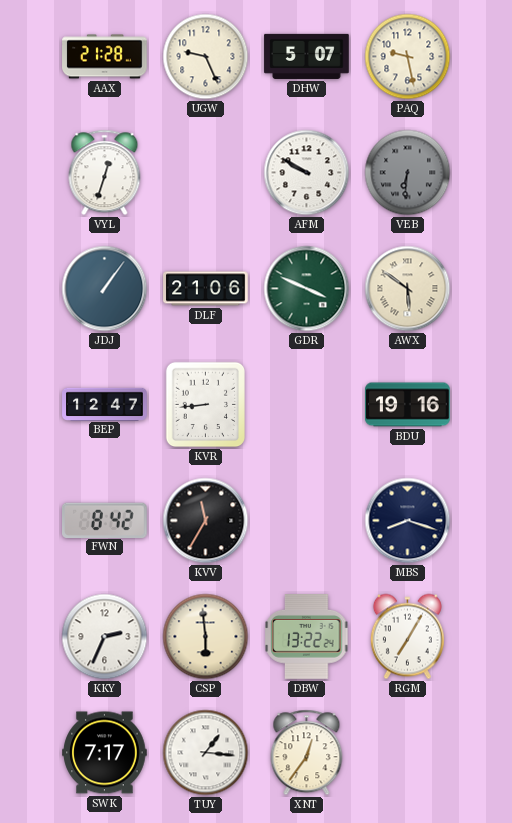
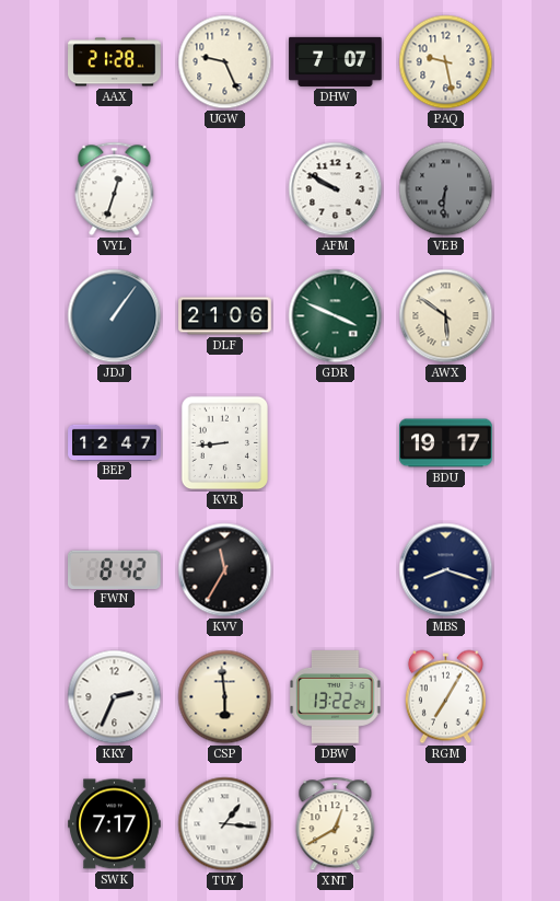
DHW: 5:07 -> 7:07 (336, 61)
BDU: 19:16 -> 19:17 (446, 443)
XNT: 12:36 -> 12:40 (336, 824)
